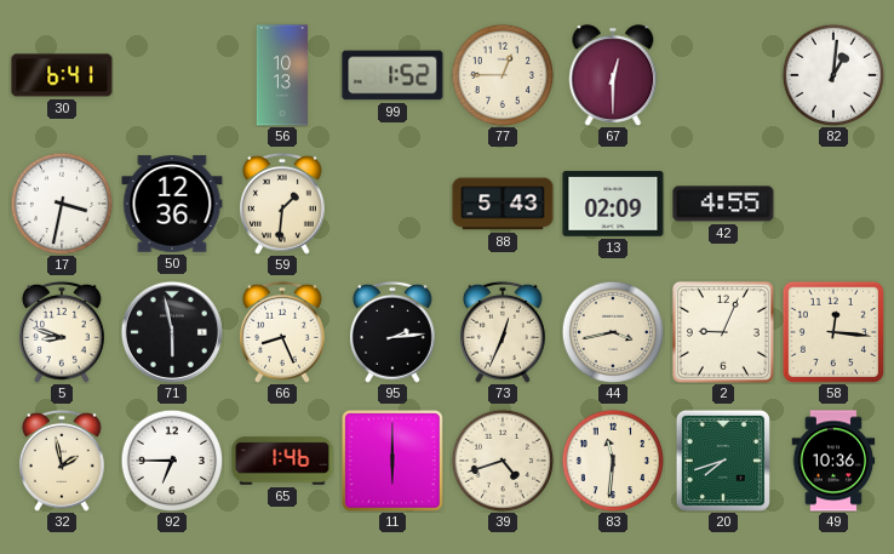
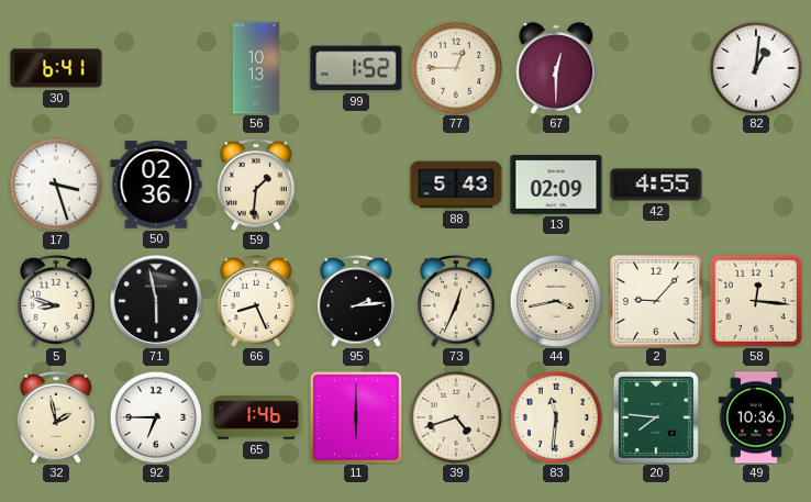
17: 3:32 -> 3:27 (55, 183)
50: 12:36 -> 02:36 (156, 185)
2: 9:04 -> 9:07 (656, 301)
20: 7:42 -> 7:46 (656, 417)
